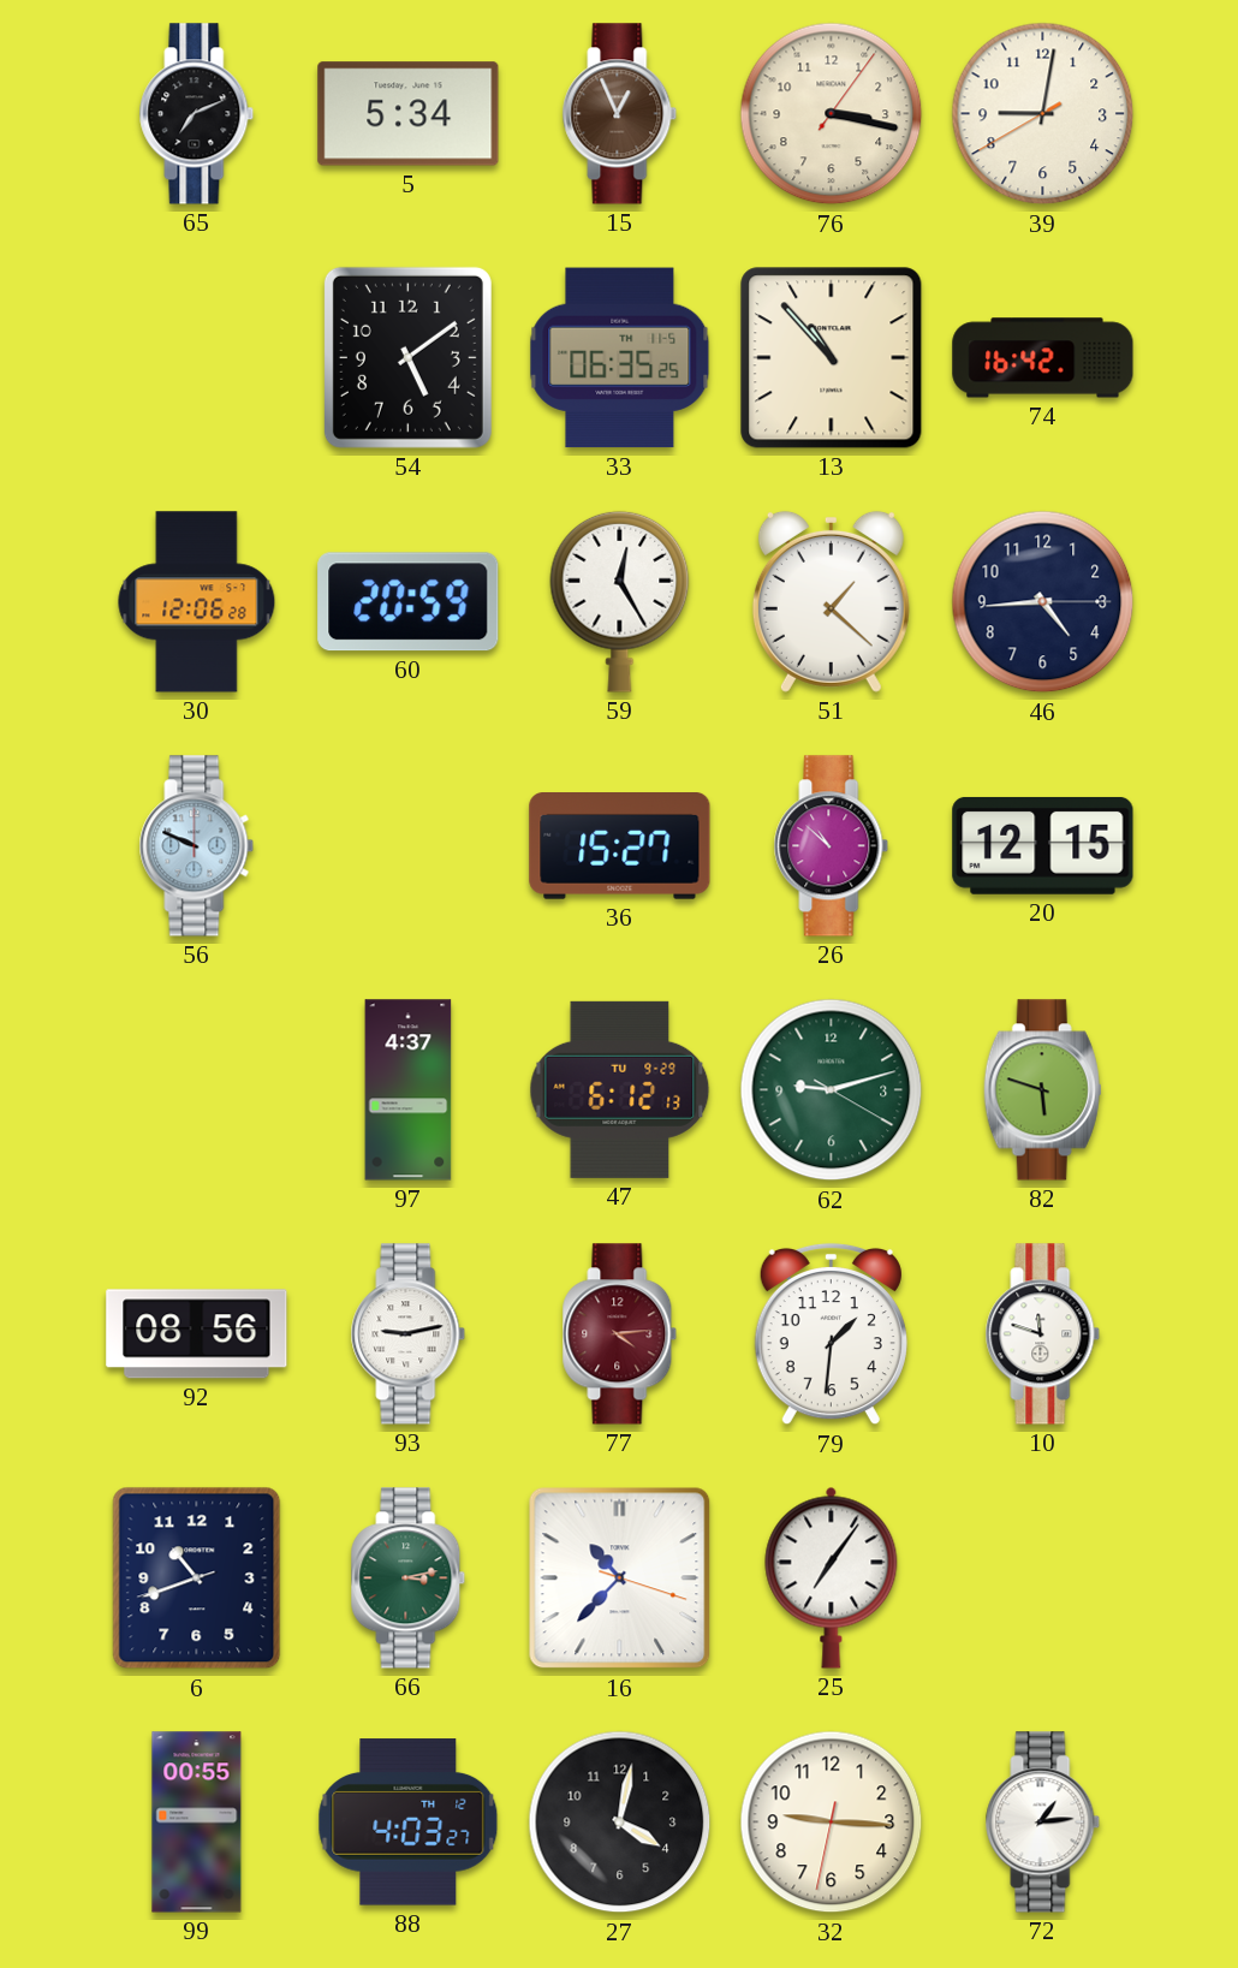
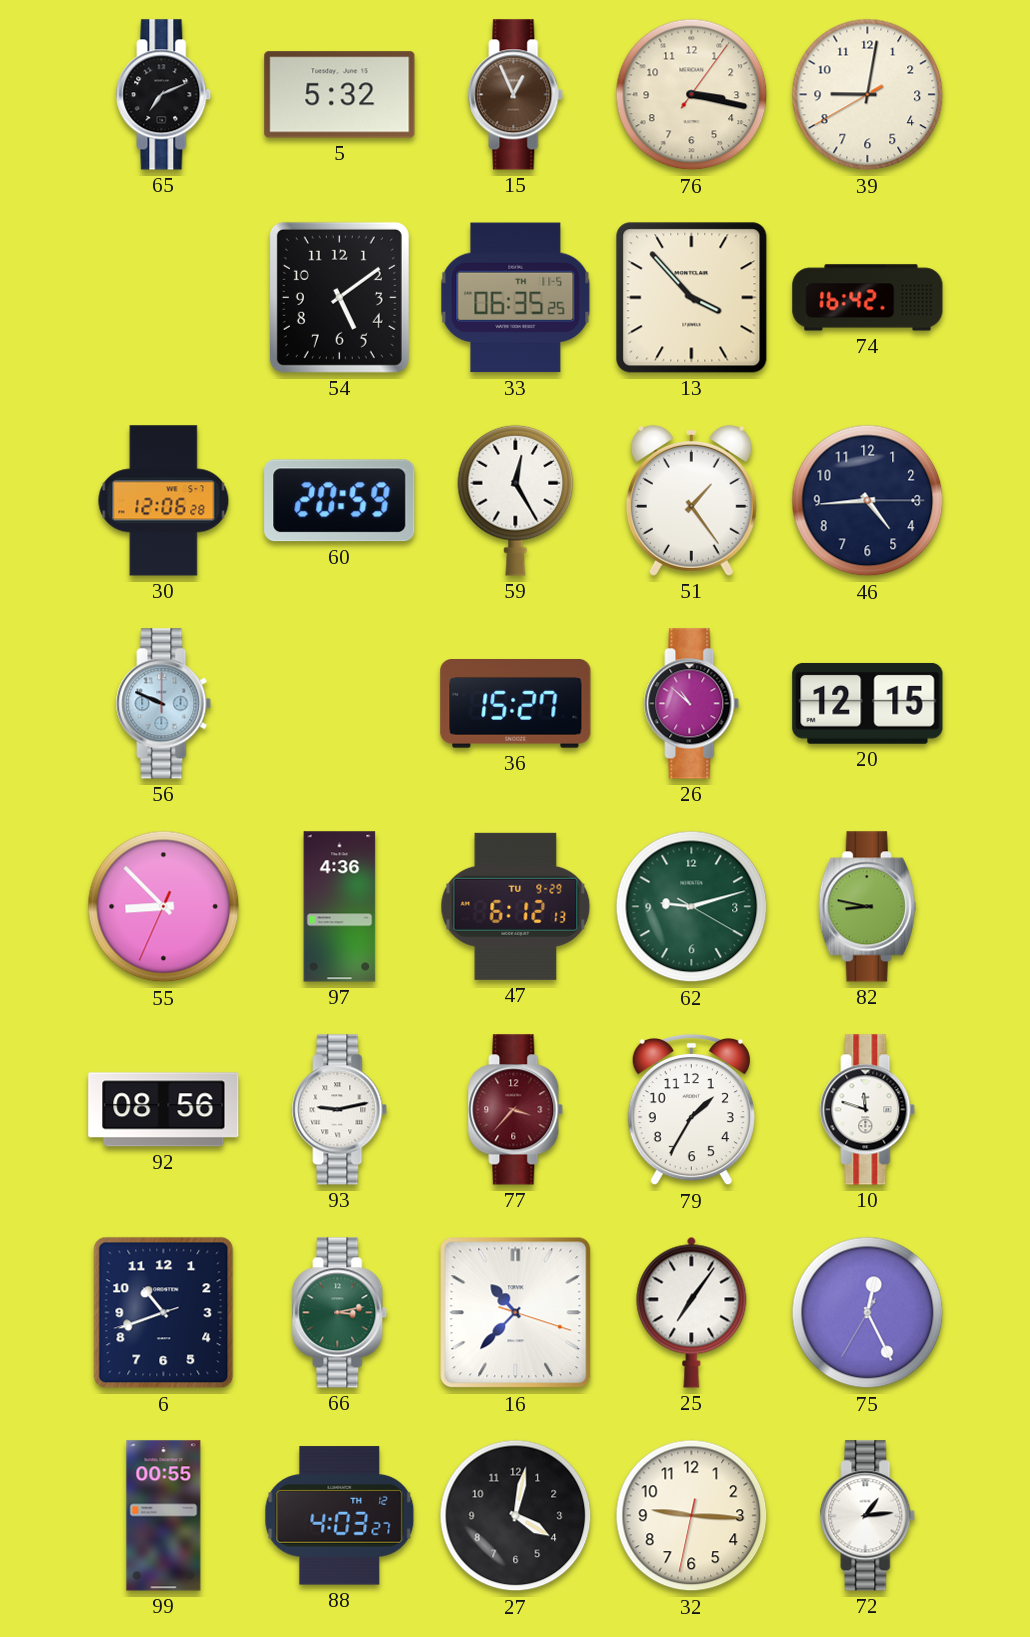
5: 5:34 -> 5:32 (340, 95)
13: 10:53 -> 3:53 (692, 298)
51: 1:22 -> 1:24 (691, 500)
55: none -> 8:52 (164, 907)
97: 4:37 -> 4:36 (340, 907)
82: 5:48 -> 8:47 (867, 907)
77: 4:14 -> 3:37 (516, 1110)
79: 1:31 -> 1:35 (691, 1110)
75: none -> 12:25 (868, 1313)
